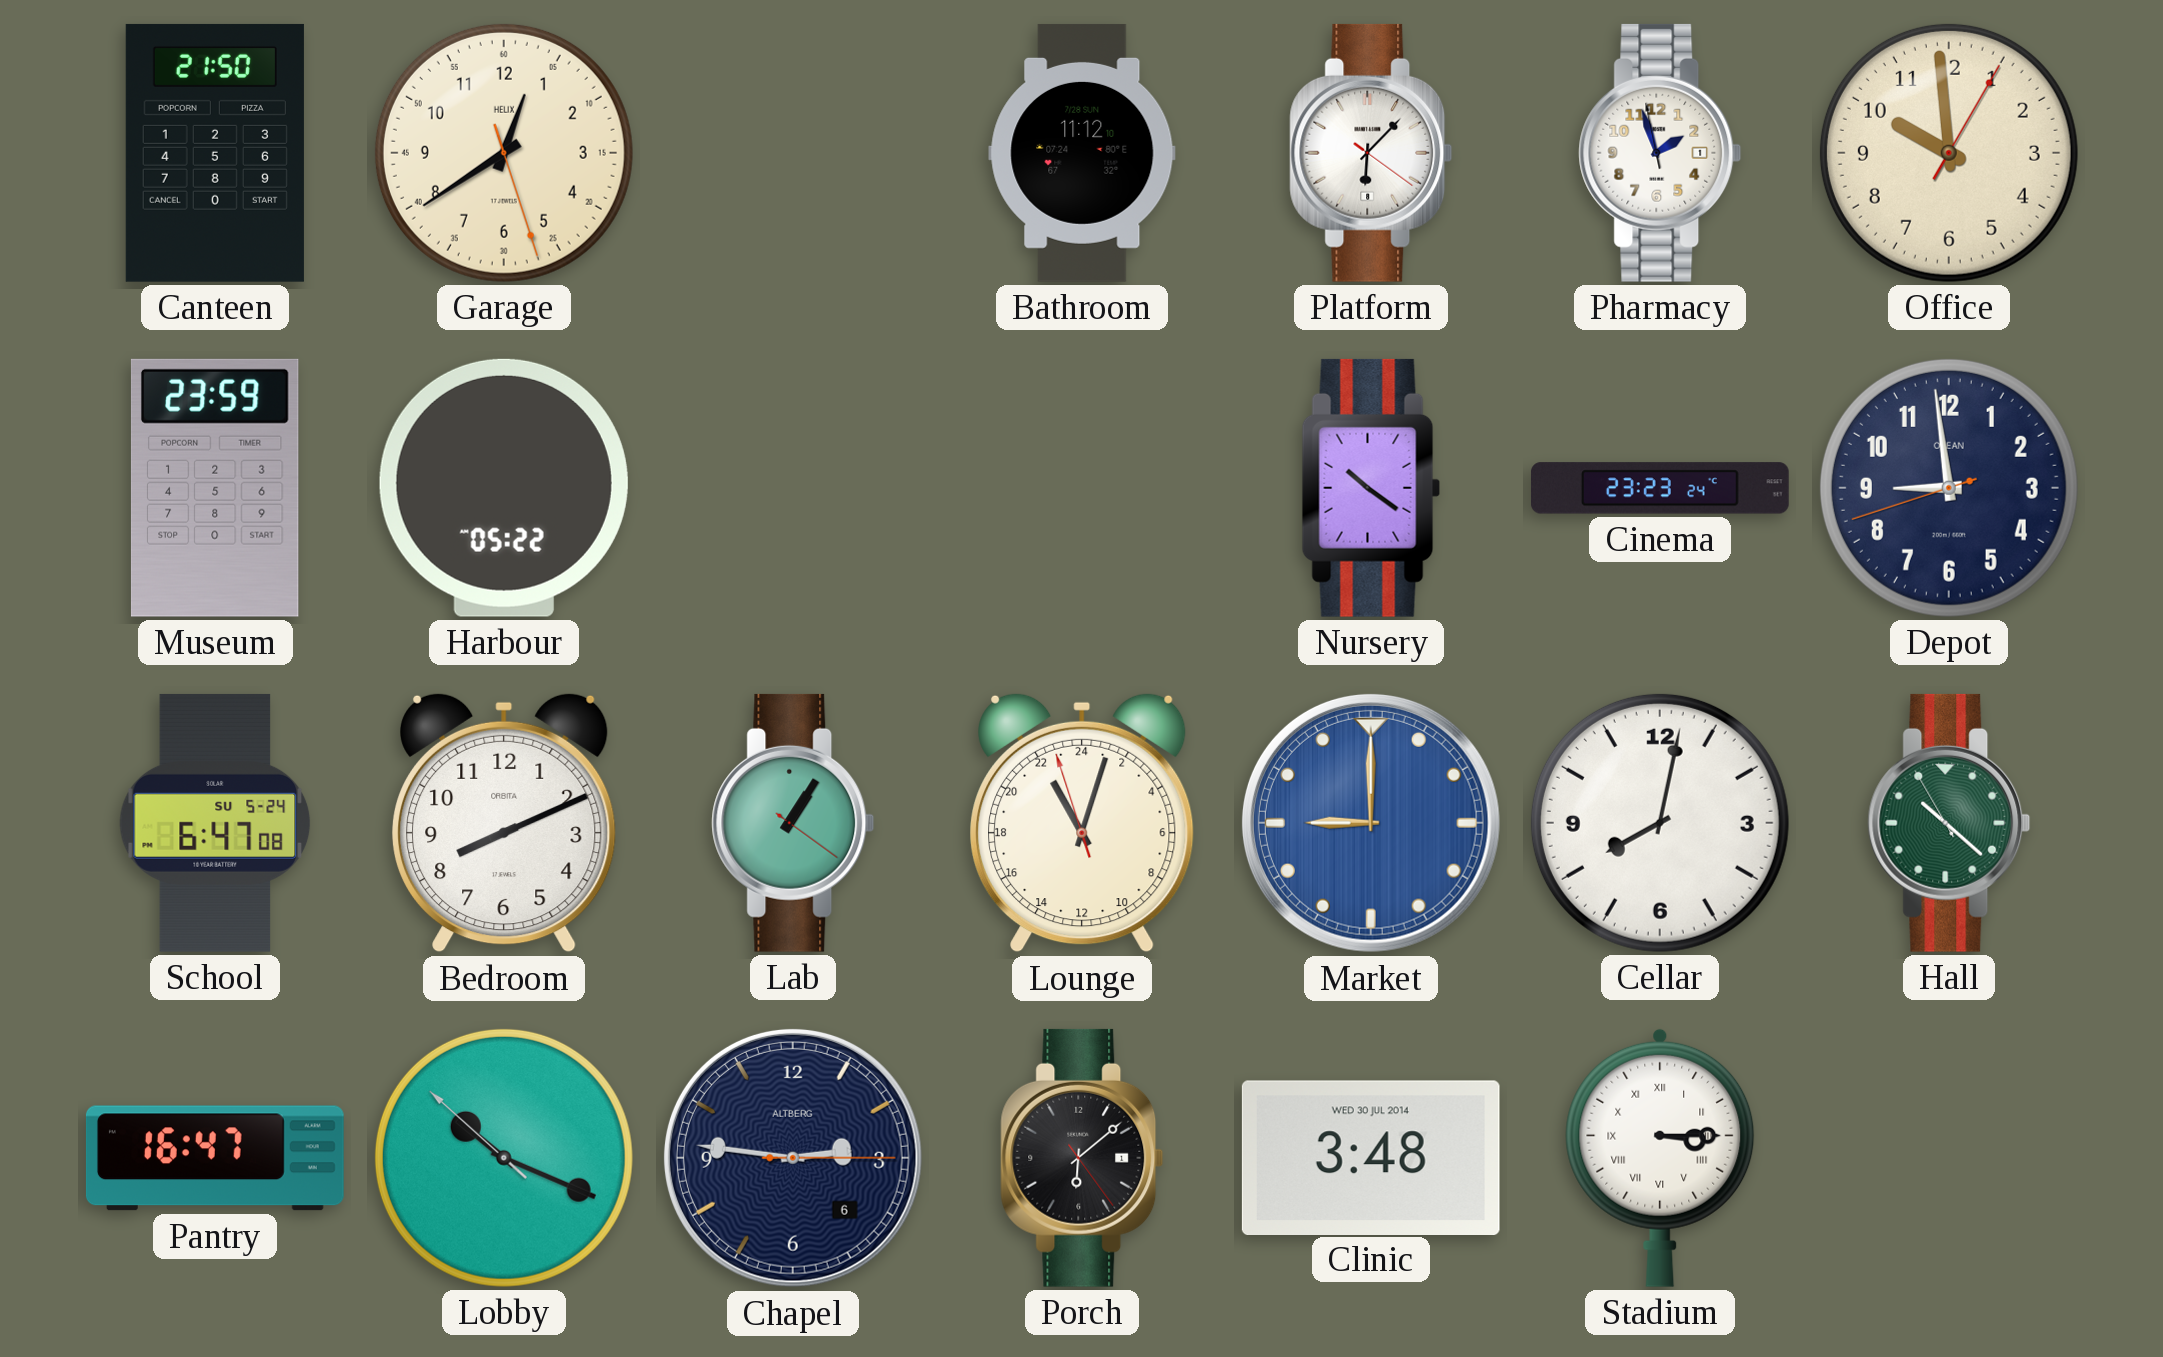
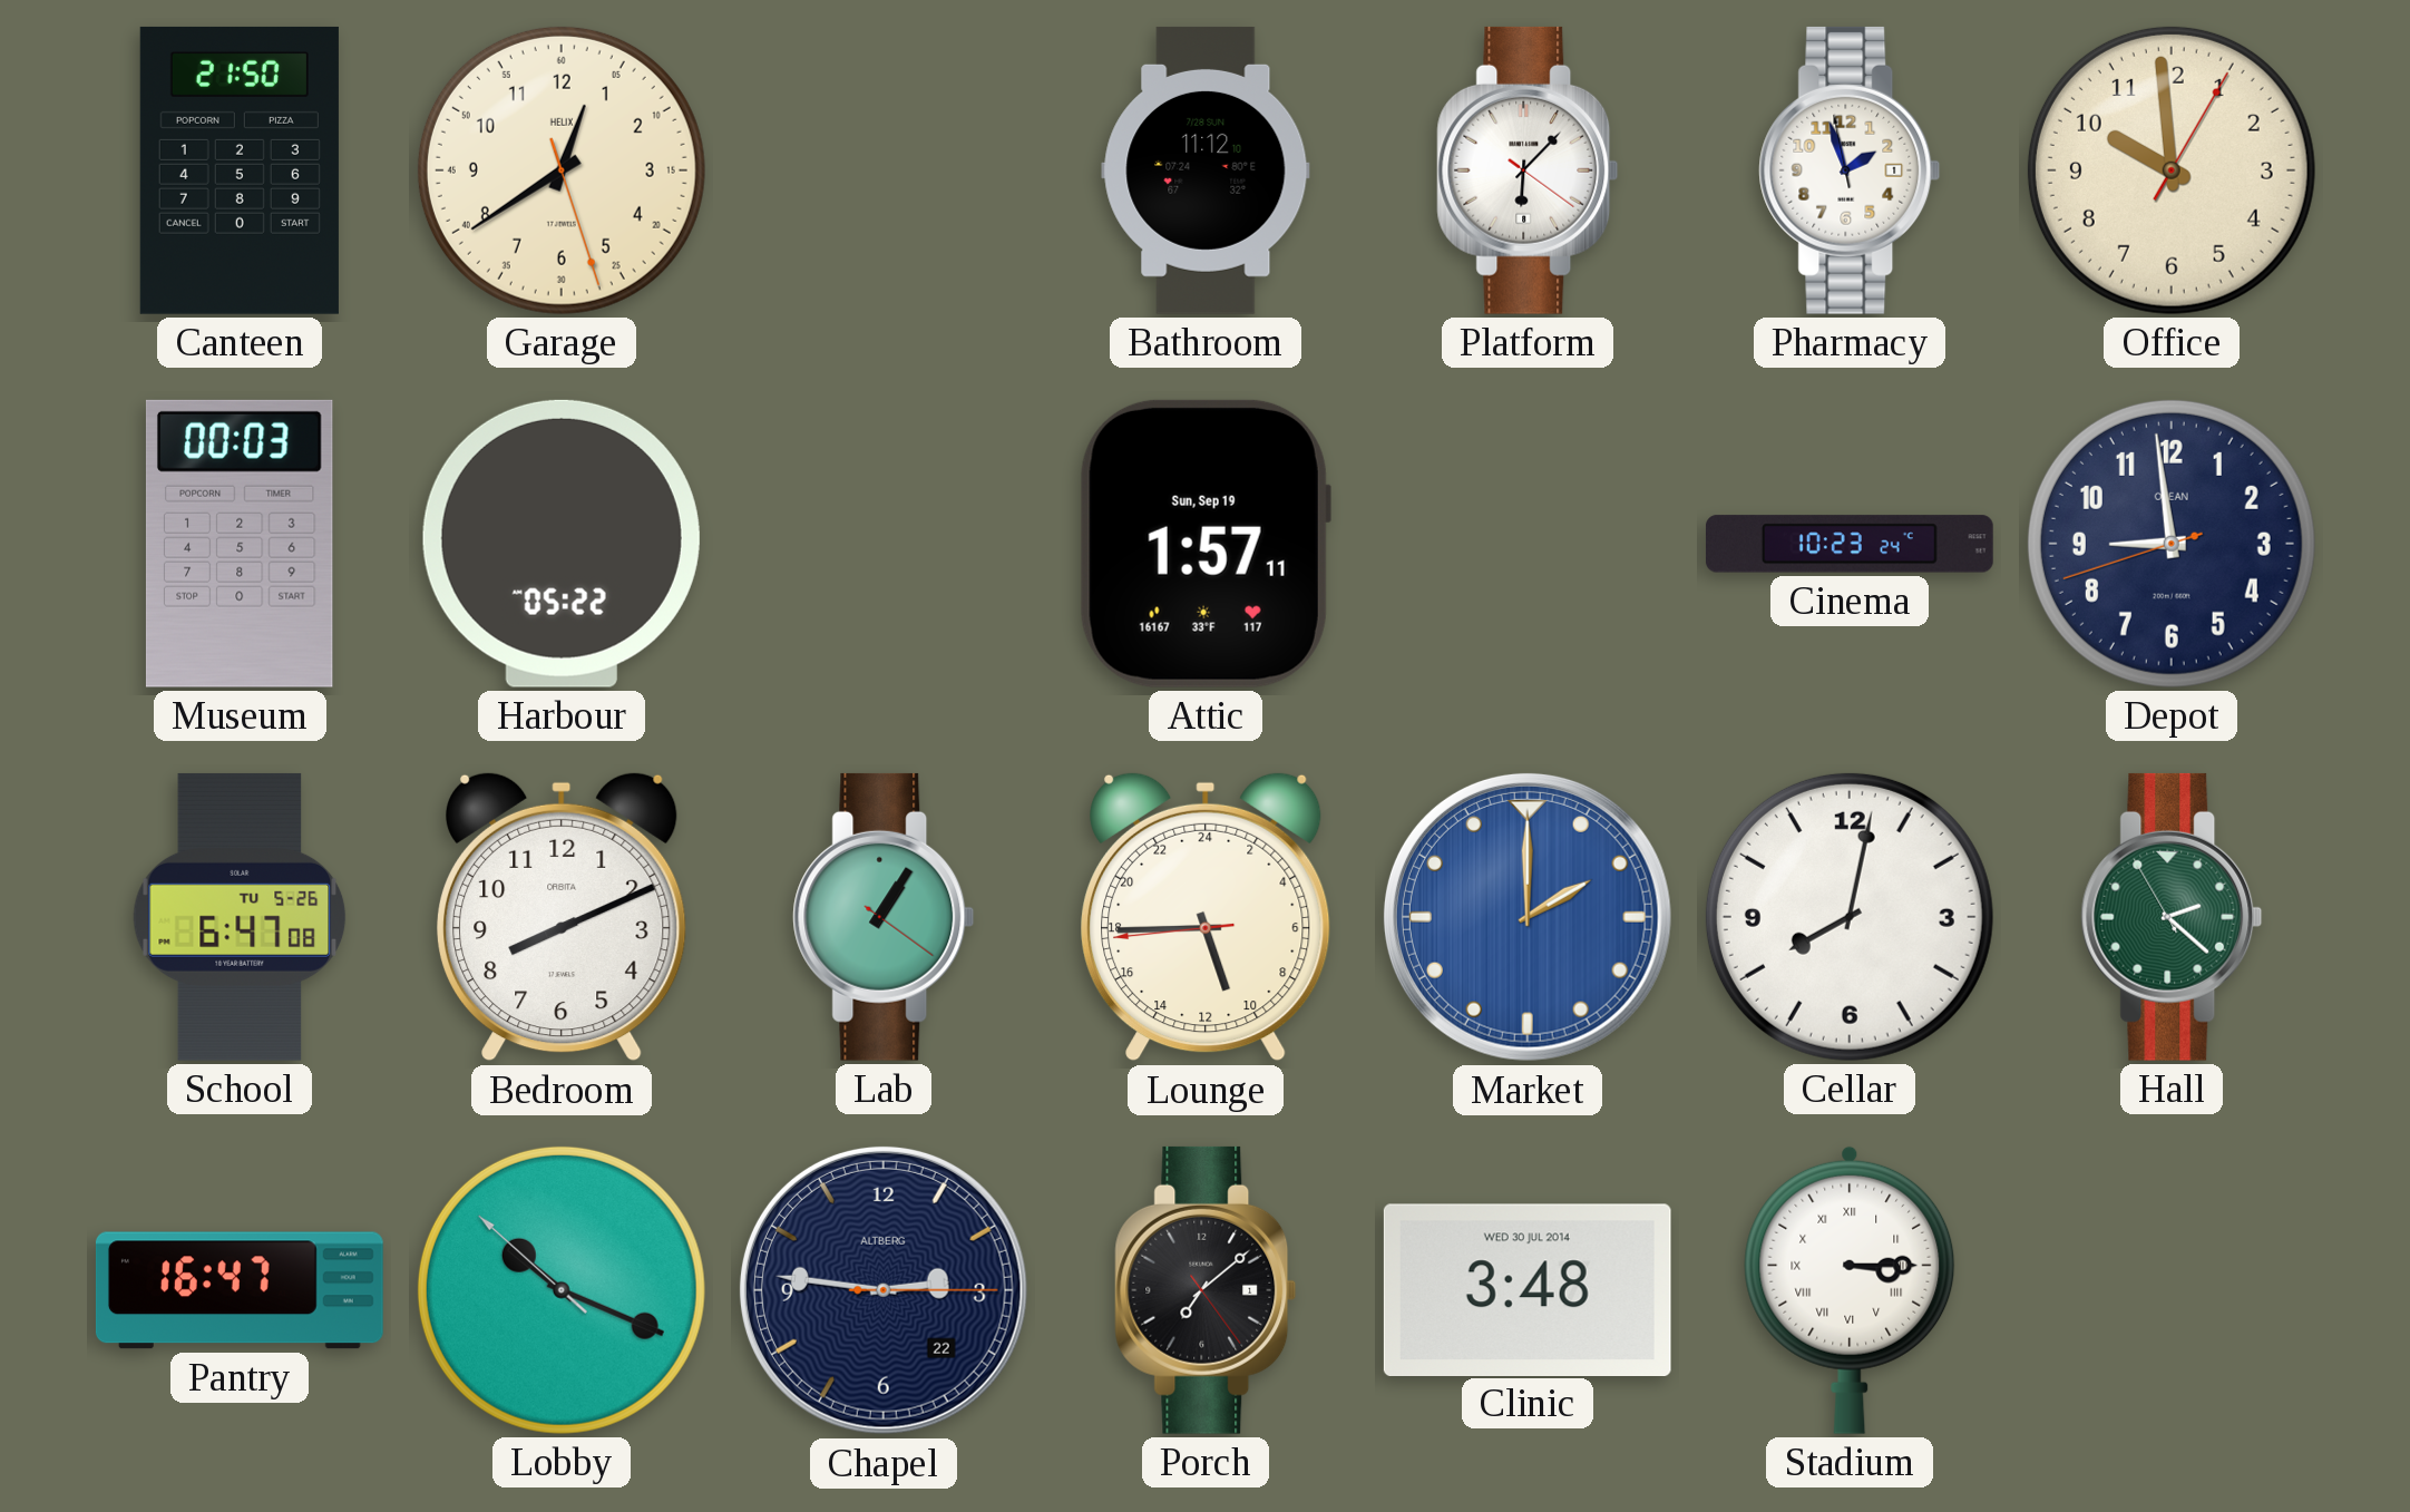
Museum: 23:59 -> 00:03 (240, 544)
Attic: none -> 1:57 (1206, 544)
Nursery: 10:21 -> none (1371, 488)
Cinema: 23:23 -> 10:23 (1850, 544)
School date: SU 5-24 -> TU 5-26 (240, 917)
Lounge: 22:02 -> 10:44 (1207, 917)
Market: 9:00 -> 2:00 (1528, 917)
Hall: 10:21 -> 2:21 (2172, 917)
Chapel date: 6 -> 22 (884, 1290)
Porch: 6:08 -> 7:08 (1206, 1290)
